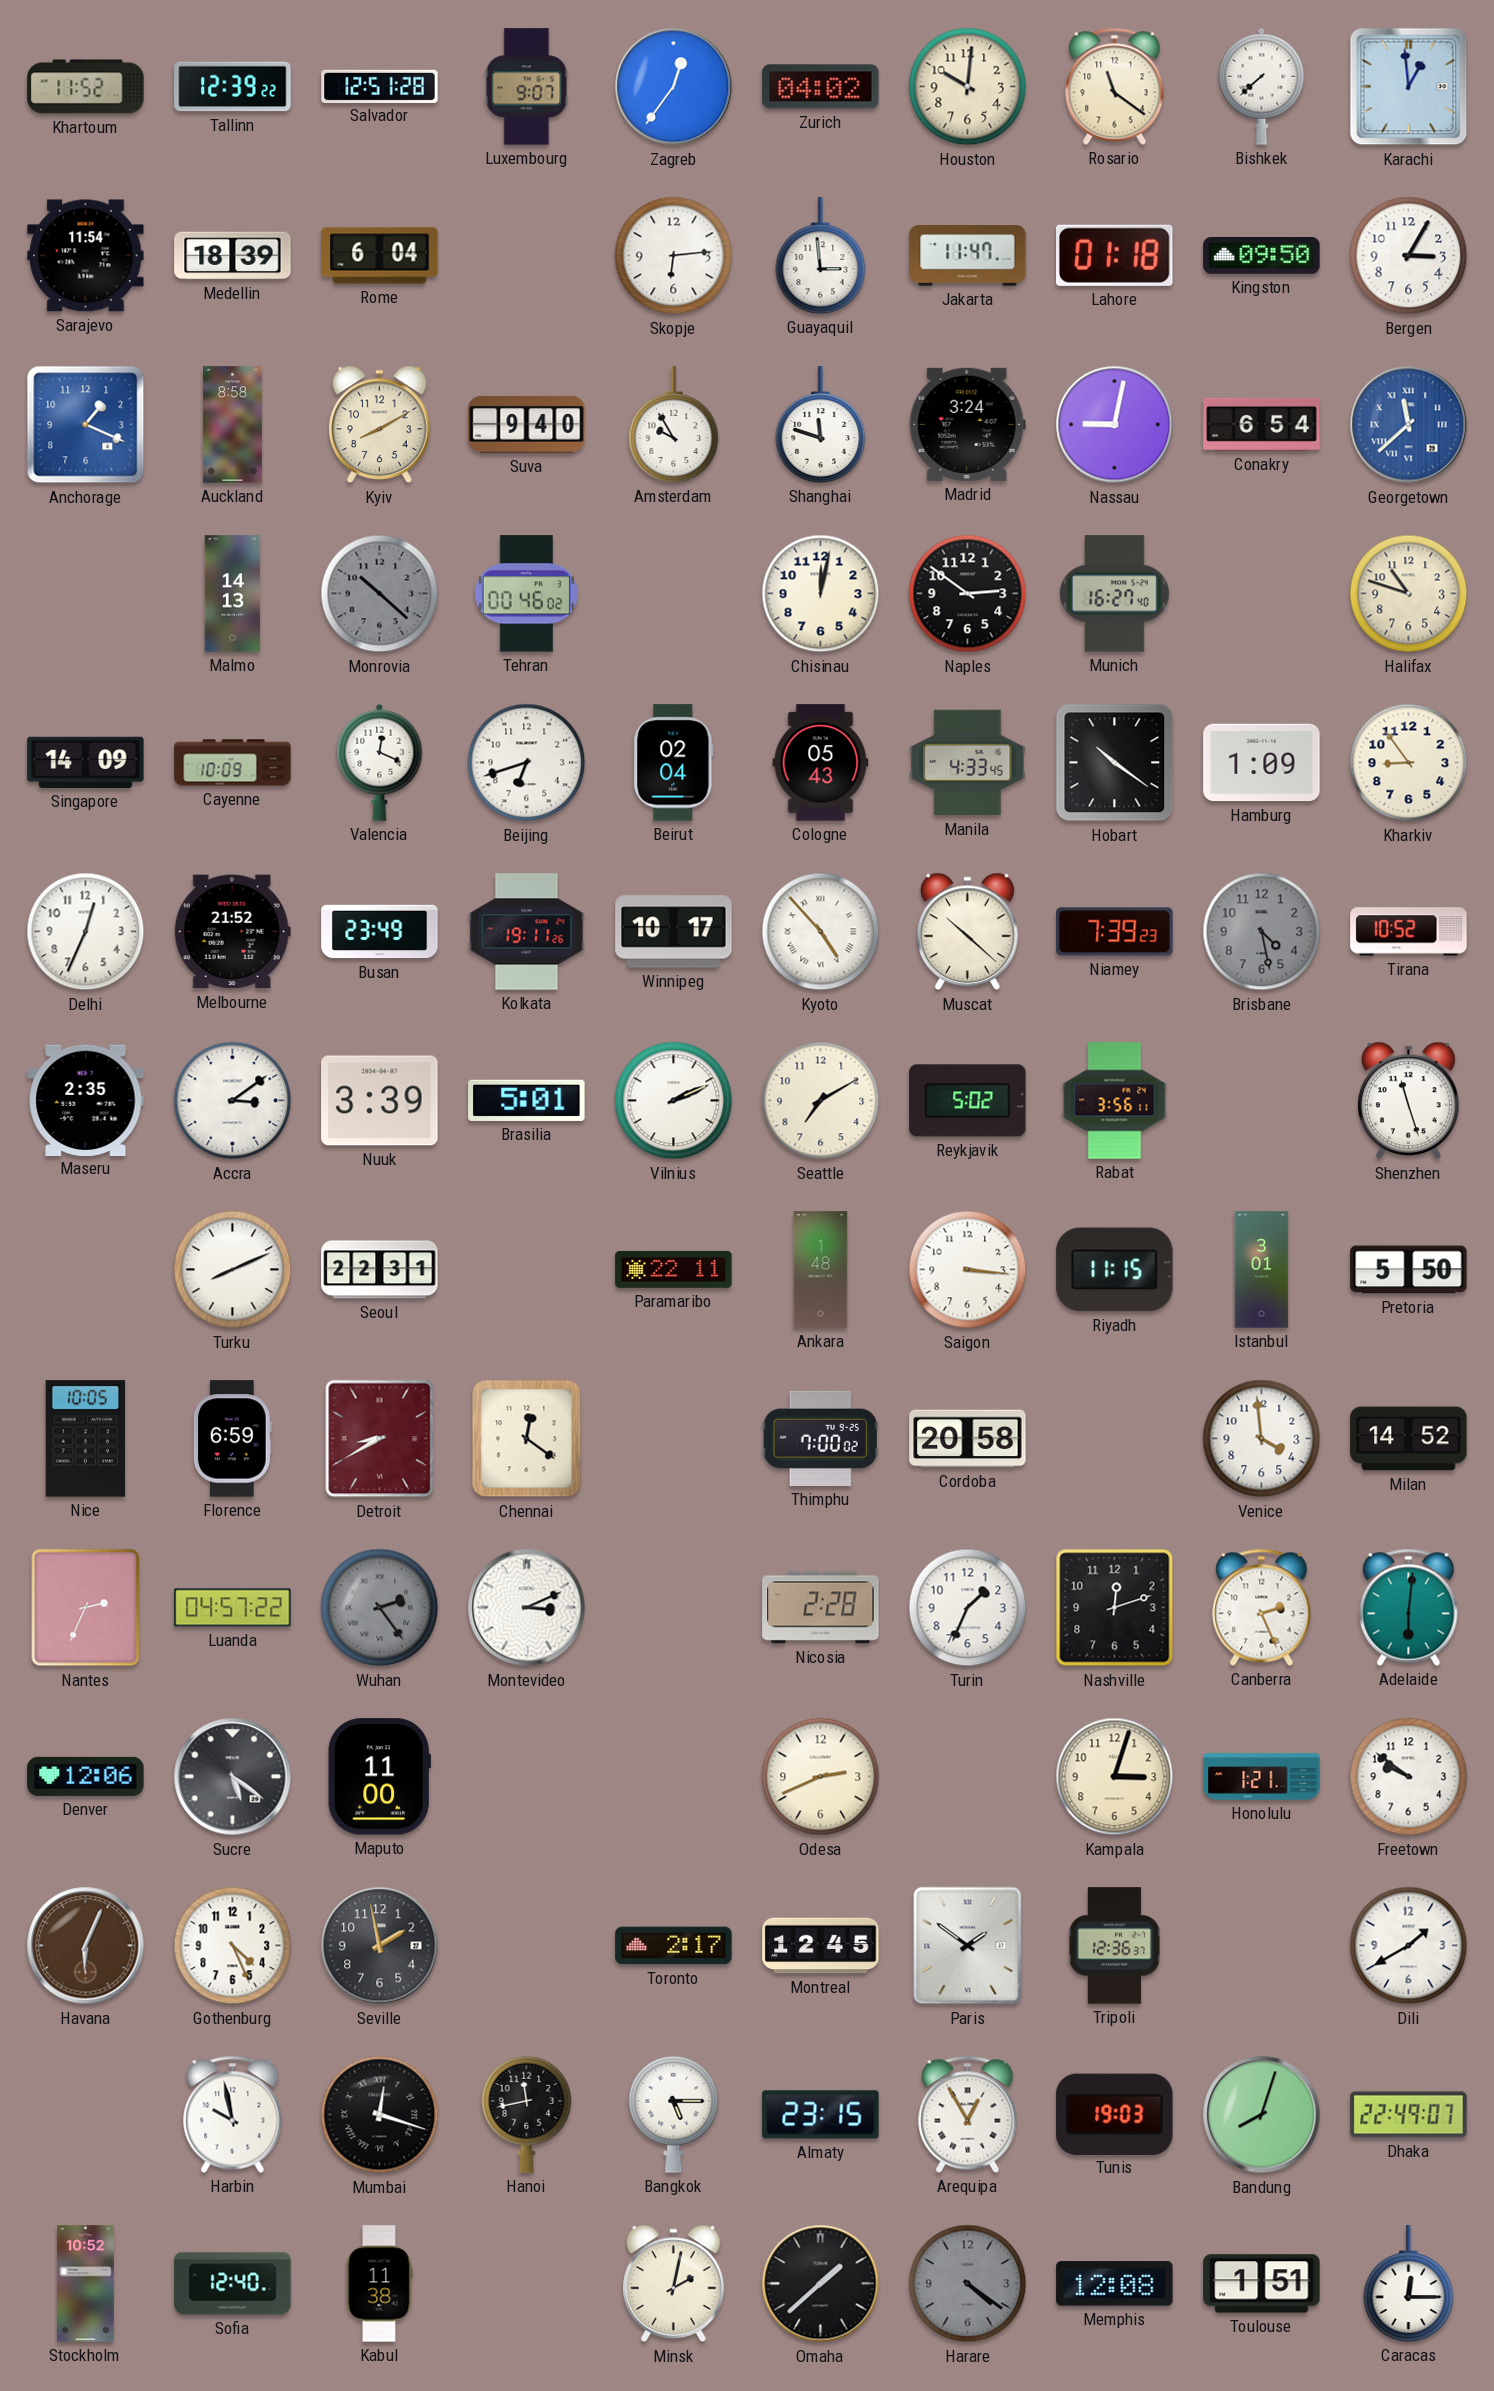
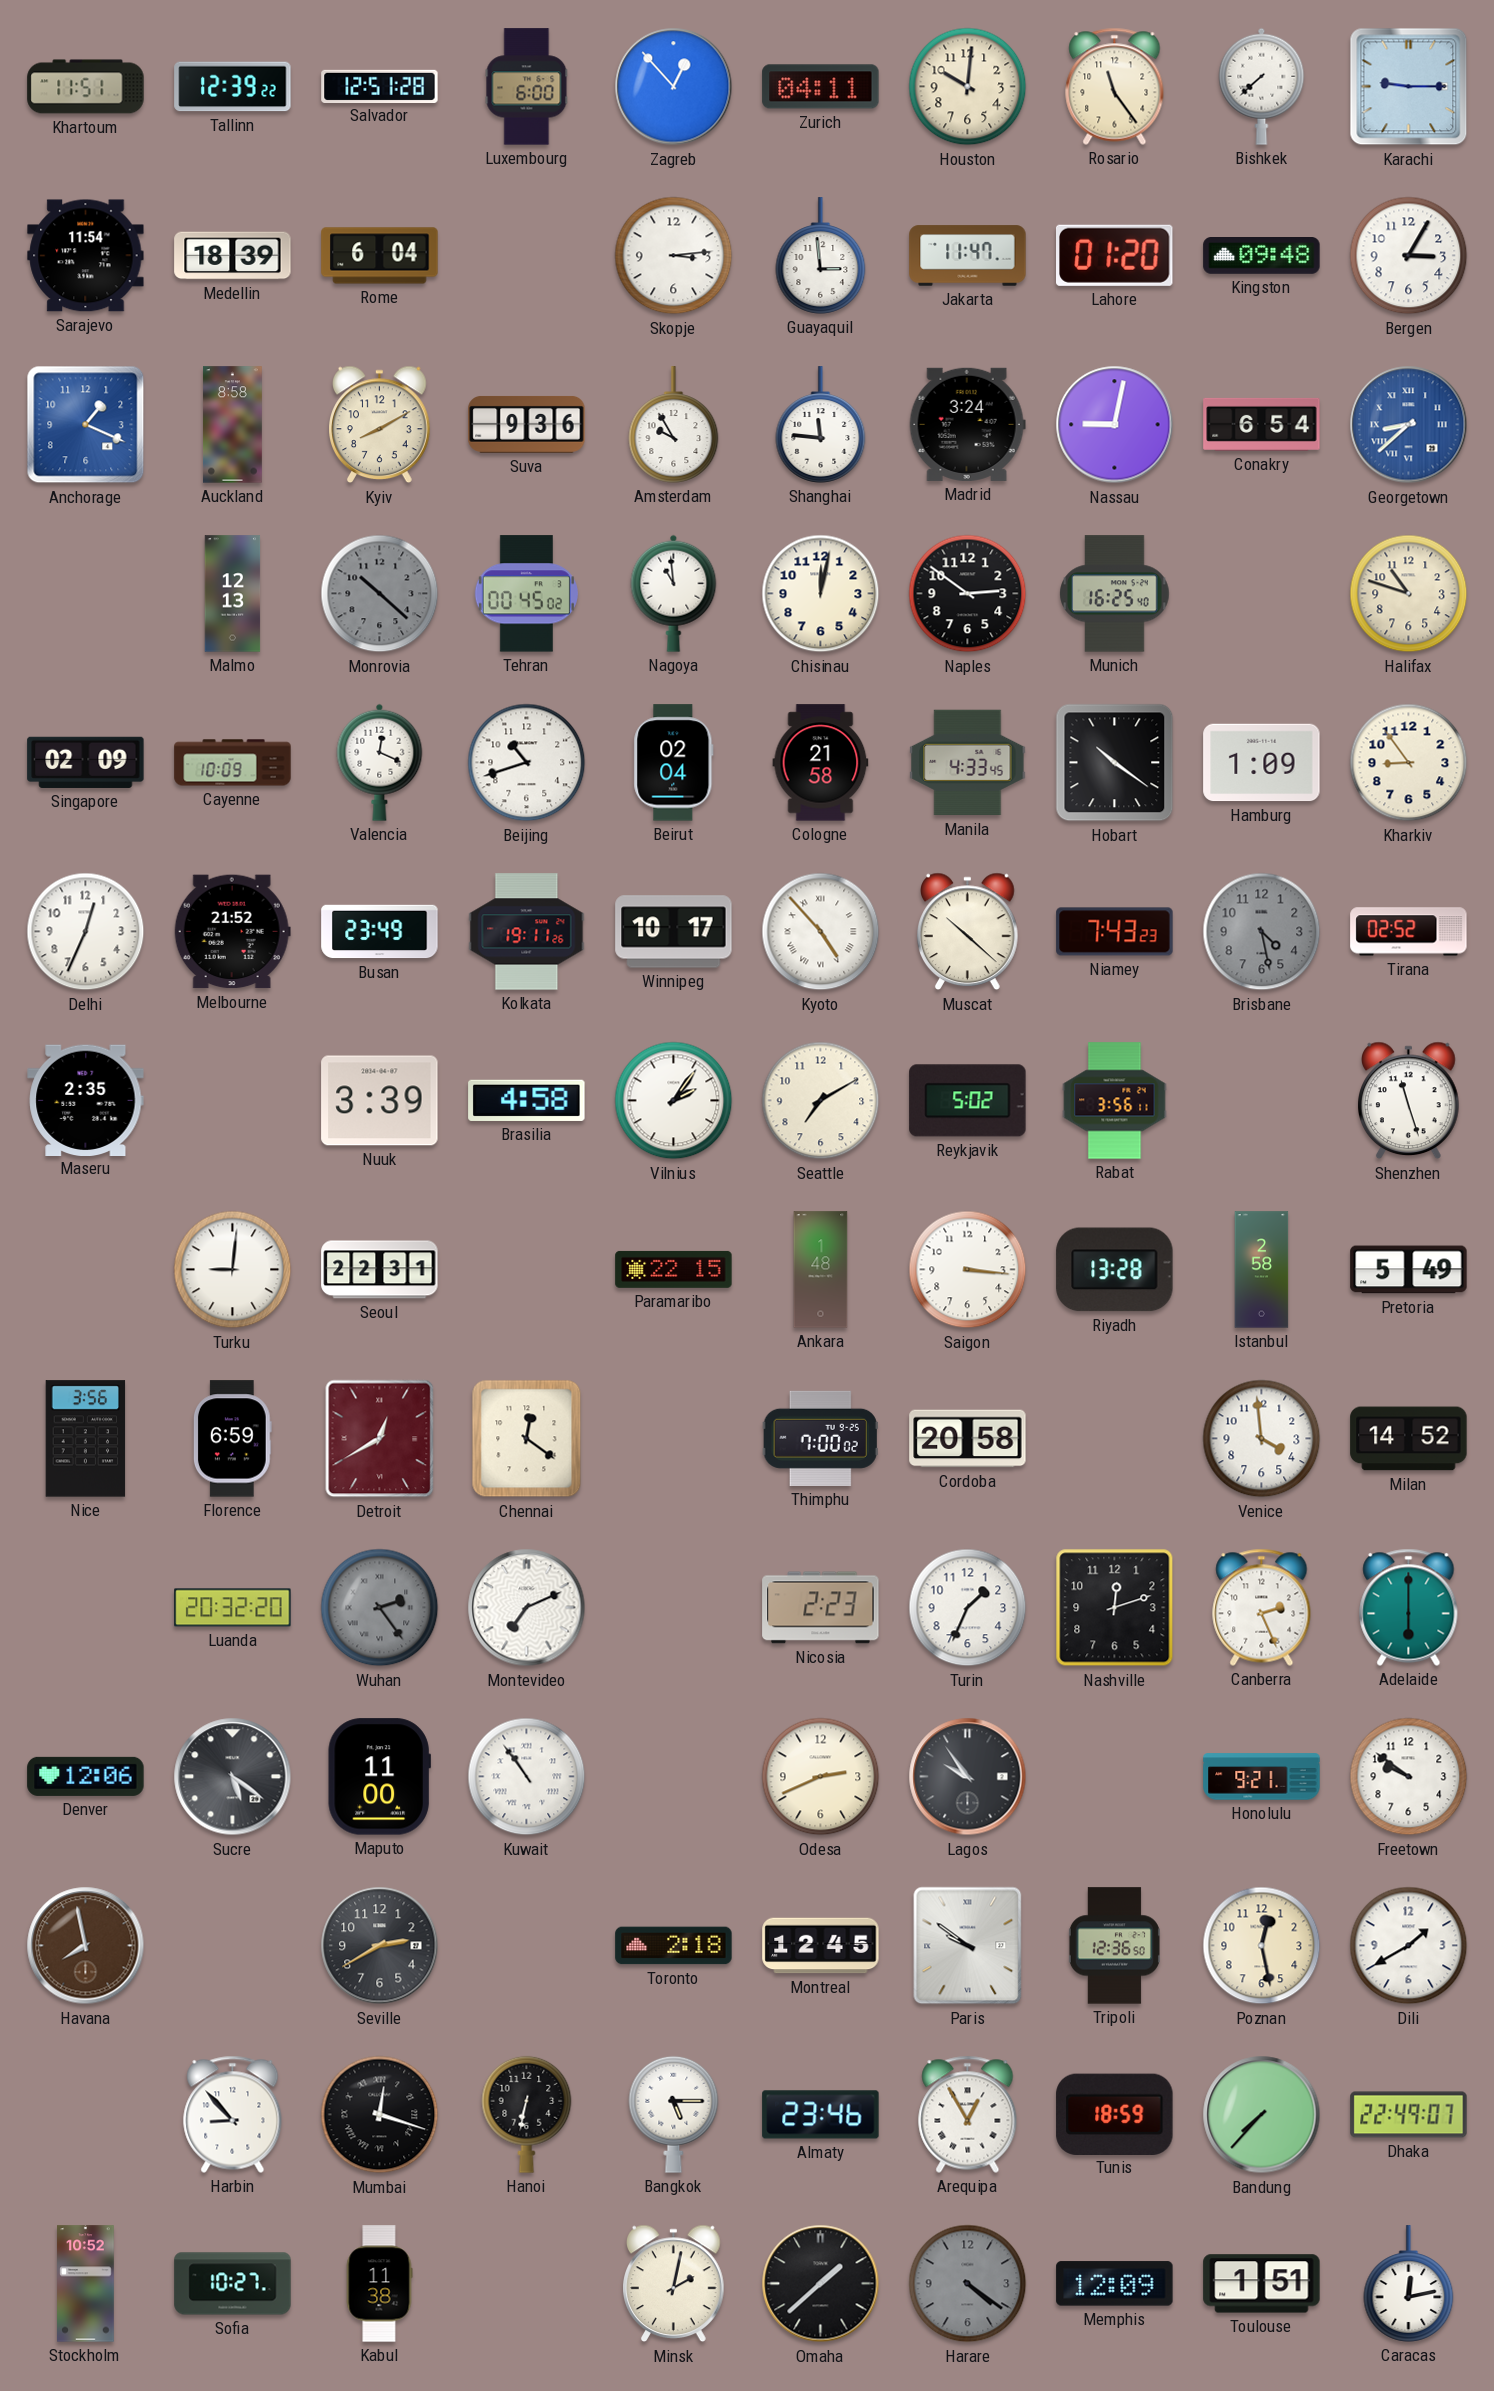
Khartoum: 11:52 -> 11:51 (86, 87)
Luxembourg: 9:07 -> 6:00 (527, 87)
Zagreb: 12:36 -> 12:53 (674, 87)
Zurich: 04:02 -> 04:11 (821, 87)
Rosario: 11:21 -> 11:24 (1115, 86)
Karachi: 12:59 -> 9:15 (1409, 87)
Skopje: 6:14 -> 3:14 (674, 256)
Lahore: 01:18 -> 01:20 (1115, 255)
Kingston: 09:50 -> 09:48 (1262, 256)
Suva: 9:40 -> 9:36 (527, 425)
Shanghai: 11:48 -> 11:46 (821, 425)
Georgetown: 11:38 -> 8:38 (1409, 425)
Malmo: 14:13 -> 12:13 (233, 594)
Tehran: 00:46 -> 00:45 (526, 594)
Nagoya: none -> 10:59 (674, 593)
Munich: 16:27 -> 16:25 (1115, 594)
Singapore: 14:09 -> 02:09 (86, 762)
Beijing: 6:42 -> 10:42 (527, 763)
Cologne: 05:43 -> 21:58 (821, 763)
Niamey: 7:39 -> 7:43 (1115, 932)
Tirana: 10:52 -> 02:52 (1409, 932)
Accra: 3:09 -> none (233, 1101)
Brasilia: 5:01 -> 4:58 (527, 1100)
Vilnius: 2:11 -> 2:06 (674, 1101)
Turku: 8:11 -> 9:01 (233, 1270)
Paramaribo: 22:11 -> 22:15 (674, 1269)
Riyadh: 11:15 -> 13:28 (1115, 1270)
Istanbul: 3:01 -> 2:58 (1262, 1270)
Pretoria: 5:50 -> 5:49 (1409, 1270)
Nice: 10:05 -> 3:56 (86, 1439)
Detroit: 8:40 -> 12:40 (380, 1439)
Nantes: 2:34 -> none (86, 1608)
Luanda: 04:57 -> 20:32 (233, 1608)
Montevideo: 3:11 -> 7:11 (527, 1608)
Nicosia: 2:28 -> 2:23 (821, 1608)
Adelaide: 6:01 -> 6:00 (1409, 1607)
Kuwait: none -> 10:54 (527, 1777)
Lagos: none -> 9:54 (968, 1777)
Kampala: 3:03 -> none (1115, 1777)
Honolulu: 1:21 -> 9:21 (1262, 1777)
Havana: 6:04 -> 7:58 (86, 1946)
Gothenburg: 4:26 -> none (233, 1946)
Seville: 1:58 -> 2:40 (380, 1946)
Toronto: 2:17 -> 2:18 (674, 1946)
Paris: 1:51 -> 9:51 (968, 1946)
Tripoli: 12:36:37 -> 12:36:50 (1114, 1946)
Poznan: none -> 12:28 (1262, 1946)
Harbin: 9:58 -> 8:53 (233, 2114)
Hanoi: 11:43 -> 6:32 (527, 2114)
Almaty: 23:15 -> 23:46 (821, 2115)
Tunis: 19:03 -> 18:59 (1115, 2114)
Bandung: 8:03 -> 7:37 (1262, 2115)
Sofia: 12:40 -> 10:27 (233, 2284)
Memphis: 12:08 -> 12:09 (1115, 2284)
Caracas: 12:15 -> 12:13 (1409, 2284)
